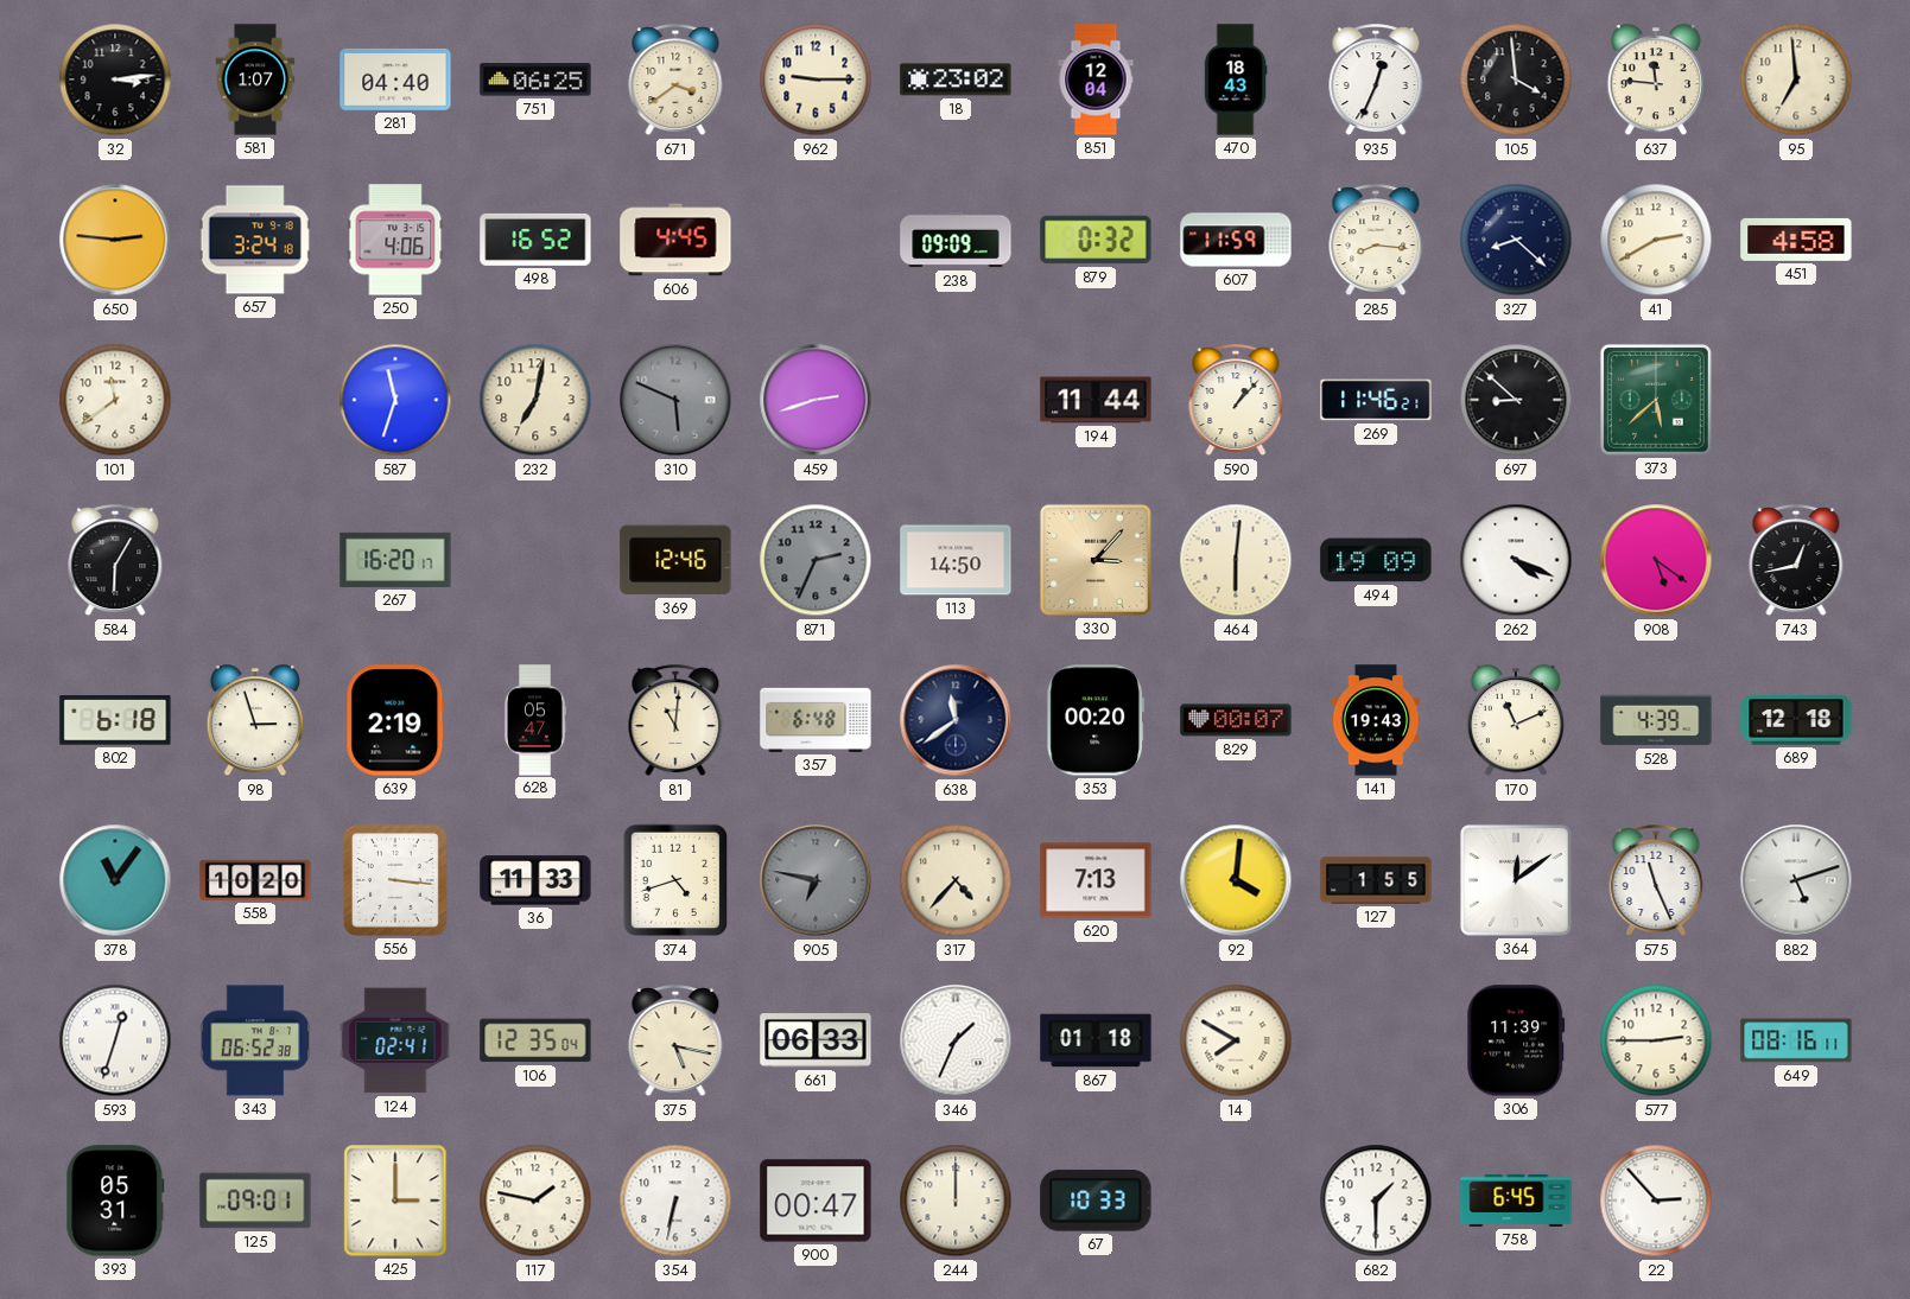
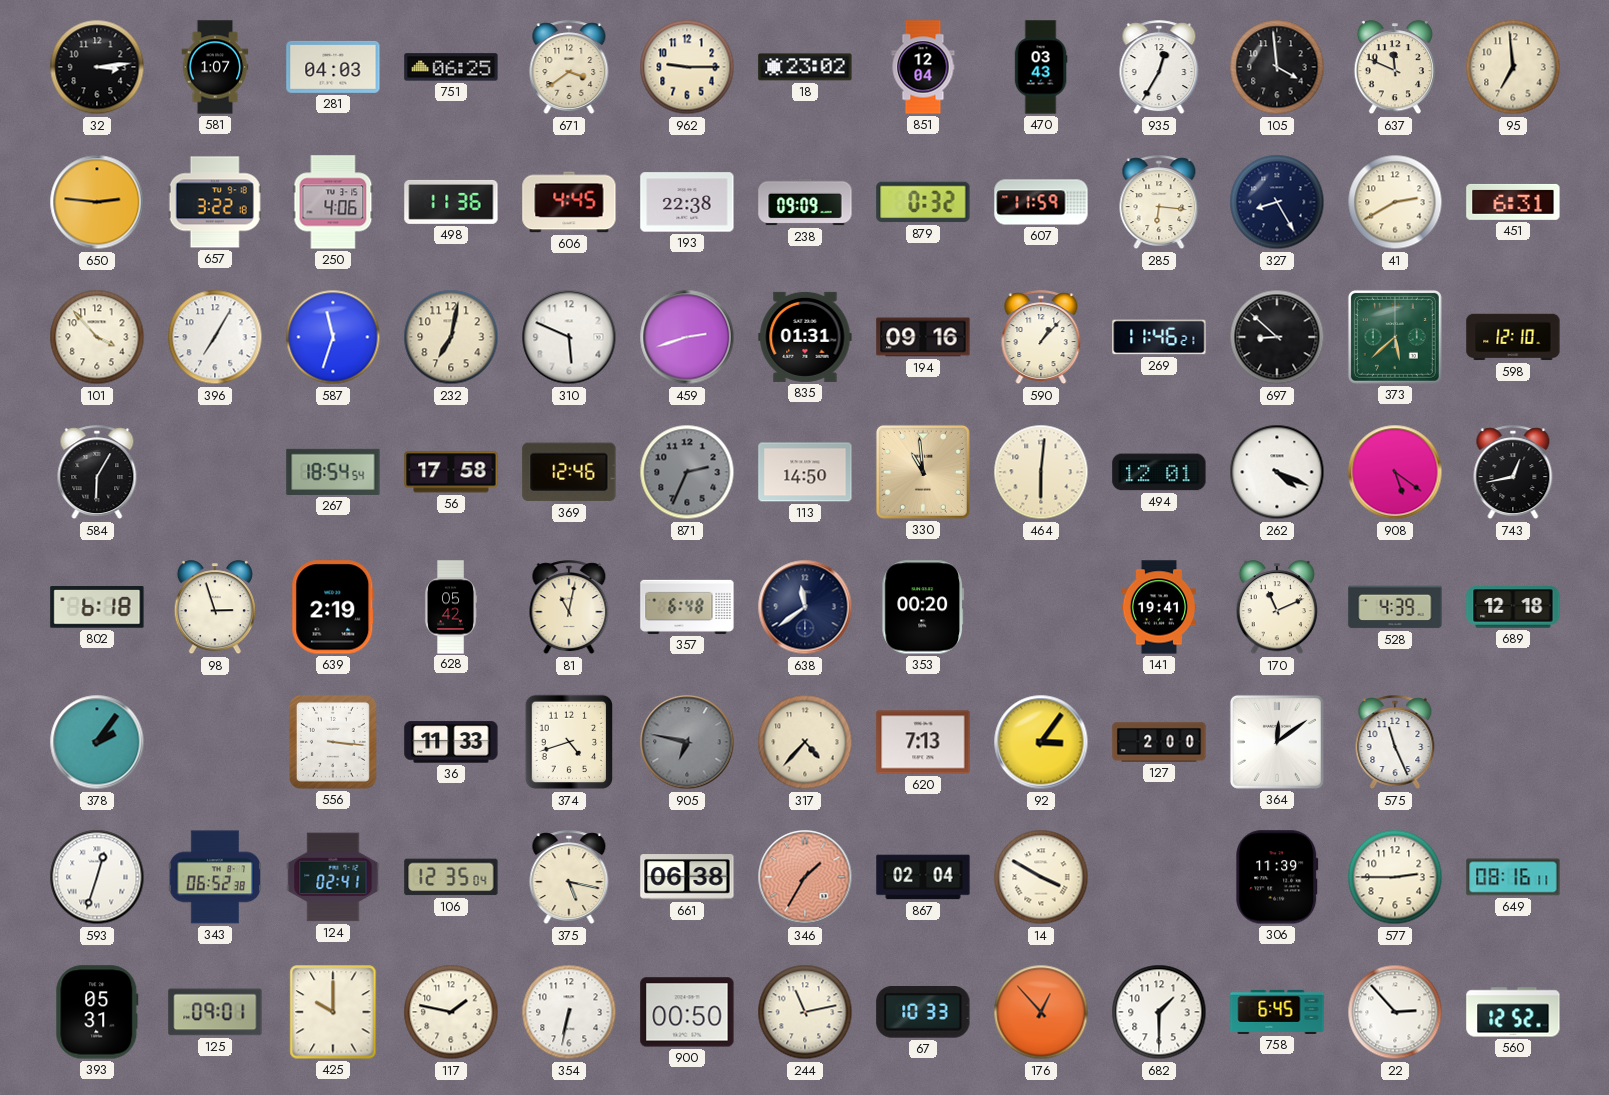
281: 04:40 -> 04:03 (333, 67)
470: 18:43 -> 03:43 (1041, 67)
935: 12:34 -> 12:35 (1159, 68)
637: 11:46 -> 11:49 (1395, 68)
657: 3:24 -> 3:22 (215, 202)
498: 16:52 -> 11:36 (451, 202)
193: none -> 22:38 (687, 202)
285: 8:16 -> 6:16 (1159, 203)
327: 8:22 -> 8:25 (1277, 202)
451: 4:58 -> 6:31 (1513, 202)
101: 11:39 -> 3:53 (97, 337)
396: none -> 7:05 (215, 337)
310 dial: grey -> white (569, 337)
835: none -> 01:31 (805, 337)
194: 11:44 -> 09:16 (923, 337)
598: none -> 12:10 (1513, 337)
267: 16:20 -> 18:54 (333, 472)
56: none -> 17:58 (451, 472)
330: 3:07 -> 10:59 (923, 472)
494: 19:09 -> 12:01 (1159, 472)
628: 05:47 -> 05:42 (450, 607)
81: 11:01 -> 11:02 (569, 608)
829: 00:07 -> none (1236, 720)
141: 19:43 -> 19:41 (1159, 607)
378: 11:06 -> 2:06 (97, 742)
558: 10:20 -> none (255, 880)
92: 4:01 -> 3:06 (1041, 742)
127: 1:55 -> 2:00 (1159, 742)
882: 5:12 -> none (1796, 880)
661: 06:33 -> 06:38 (687, 877)
346: 1:34 -> 1:35 (805, 877)
346 dial: white -> salmon (805, 877)
867: 01:18 -> 02:04 (923, 877)
14: 7:50 -> 3:50 (1041, 877)
425: 3:00 -> 10:00 (333, 1012)
900: 00:47 -> 00:50 (687, 1012)
244: 12:00 -> 11:13 (805, 1012)
176: none -> 12:53 (1041, 1012)
560: none -> 12:52 (1513, 1012)
